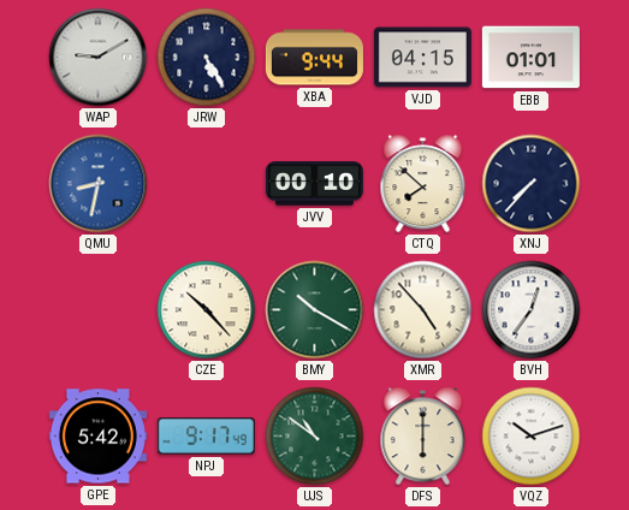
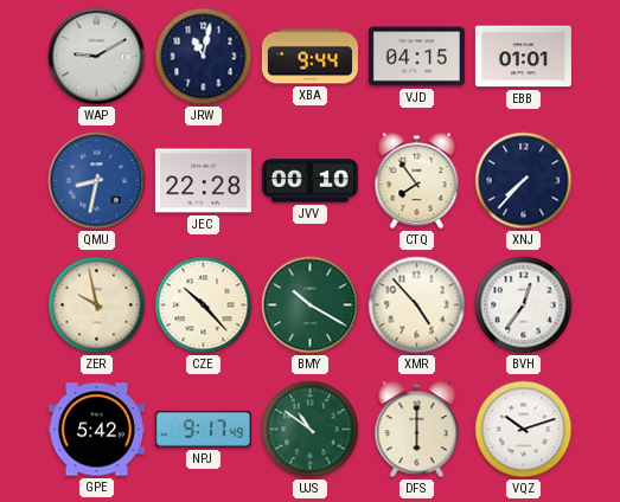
JRW: 5:25 -> 11:02 (204, 57)
JEC: none -> 22:28 (203, 181)
CTQ: 7:52 -> 7:54 (417, 181)
ZER: none -> 9:58 (97, 305)
